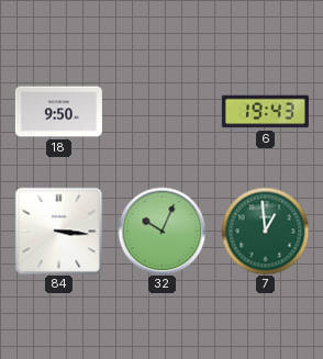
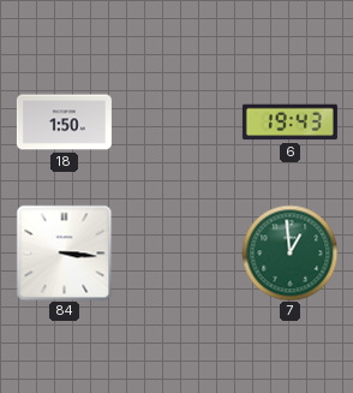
18: 9:50 -> 1:50 (64, 123)
32: 10:04 -> none (161, 231)
